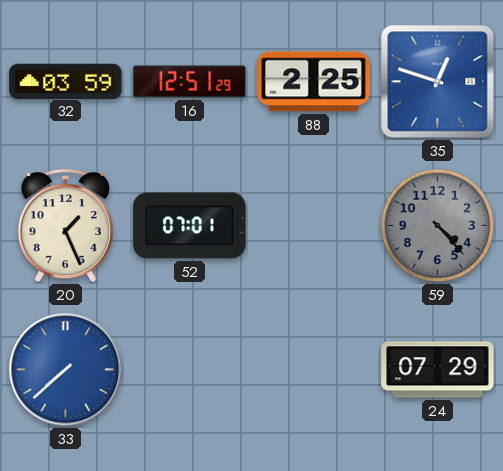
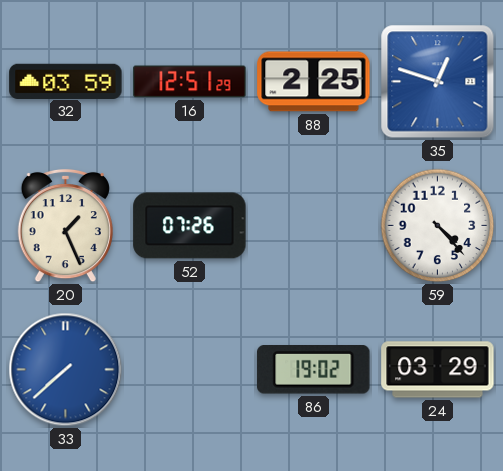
52: 07:01 -> 07:26 (190, 226)
59 dial: grey -> white (438, 226)
86: none -> 19:02 (314, 370)
24: 07:29 -> 03:29 (438, 370)
